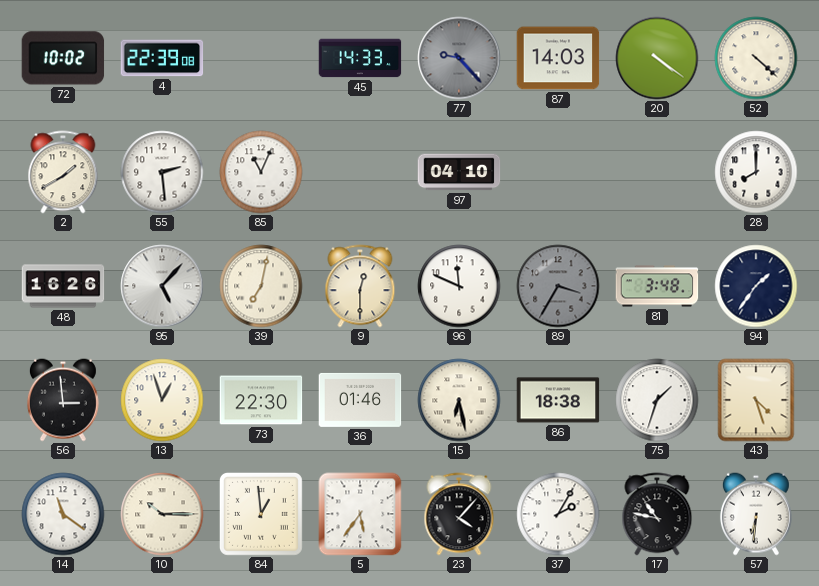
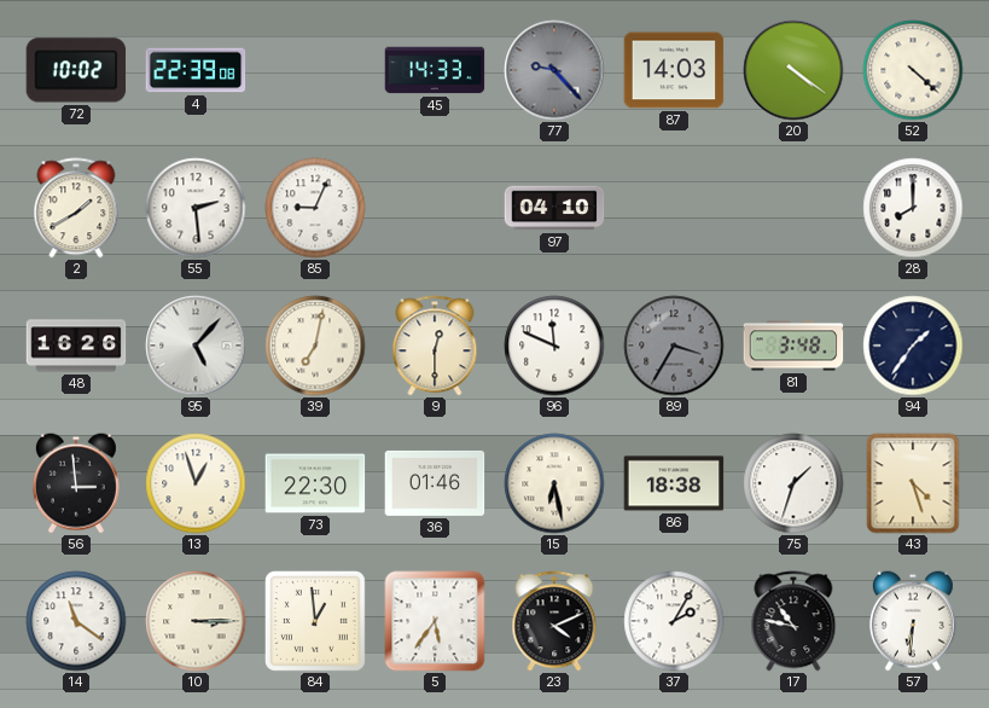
85: 11:04 -> 9:04 (315, 208)
10: 10:15 -> 3:15 (196, 621)
23: 4:07 -> 4:11 (554, 621)
